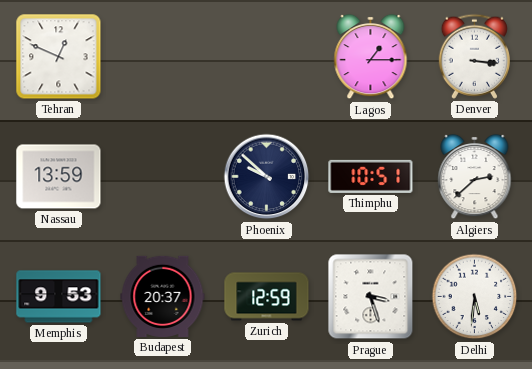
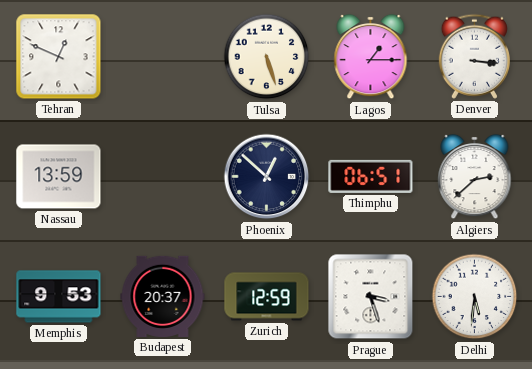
Tulsa: none -> 5:27 (267, 57)
Phoenix: 9:52 -> 12:52 (267, 177)
Thimphu: 10:51 -> 06:51 (371, 176)
